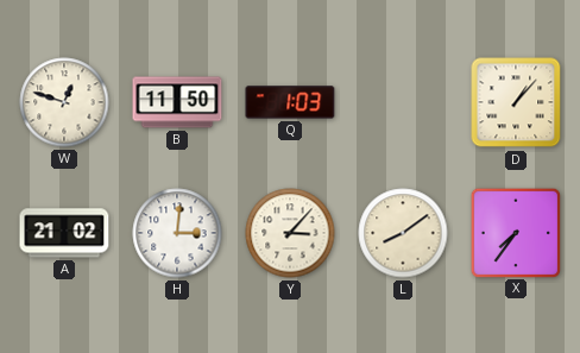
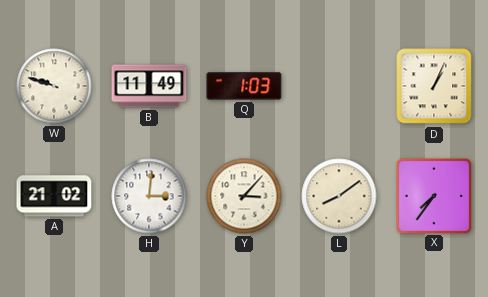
W: 12:48 -> 9:48 (54, 86)
B: 11:50 -> 11:49 (149, 86)
D: 1:07 -> 1:04 (434, 86)
